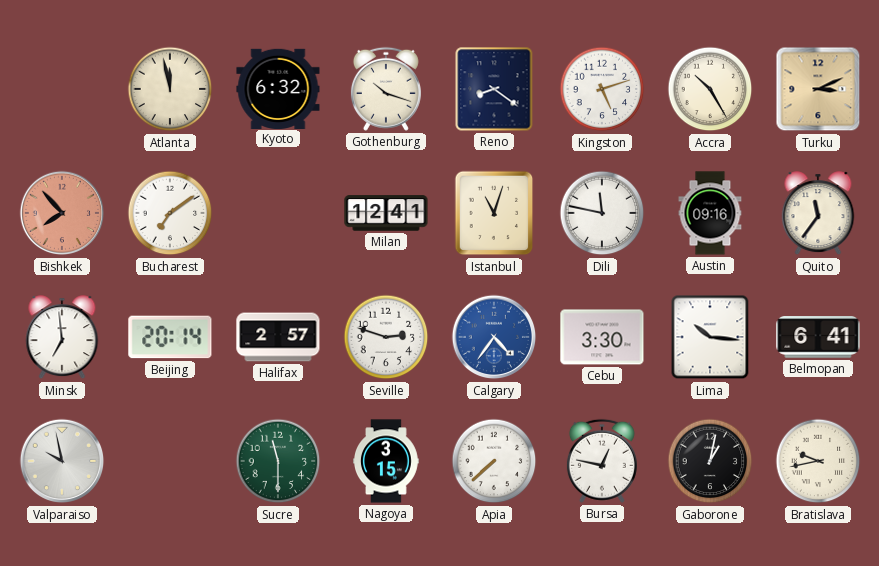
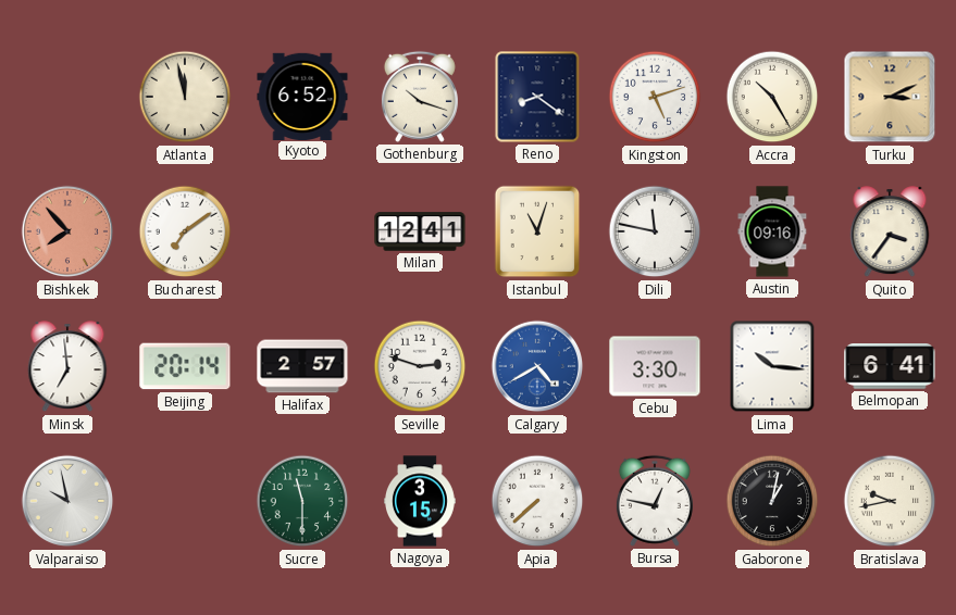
Kyoto: 6:32 -> 6:52 (302, 96)
Quito: 11:36 -> 3:36 (890, 233)
Calgary: 4:36 -> 4:40 (537, 366)
